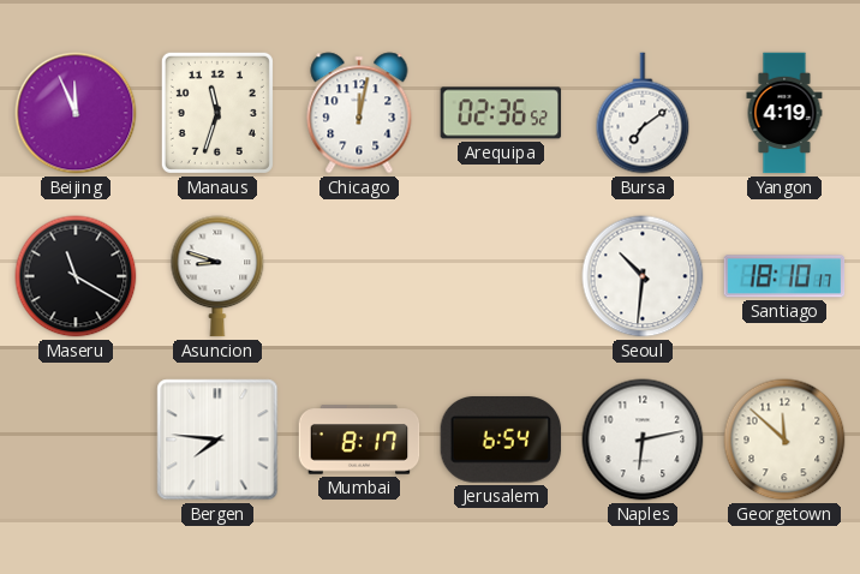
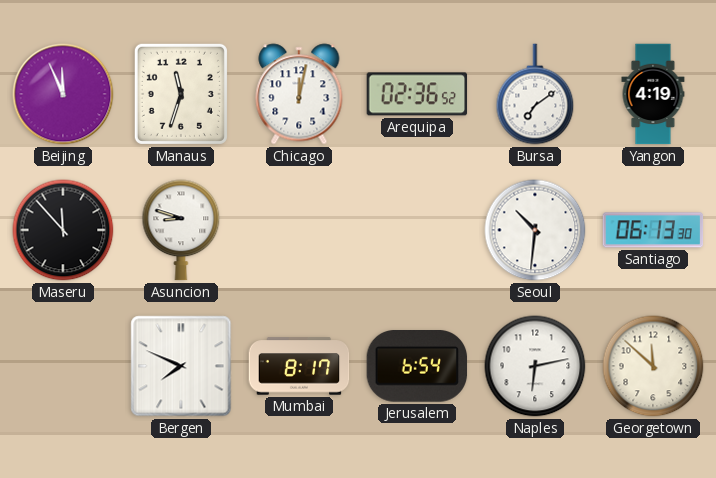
Maseru: 11:20 -> 11:53 (63, 230)
Santiago: 18:10 -> 06:13 (653, 230)
Bergen: 7:46 -> 7:49 (181, 366)
